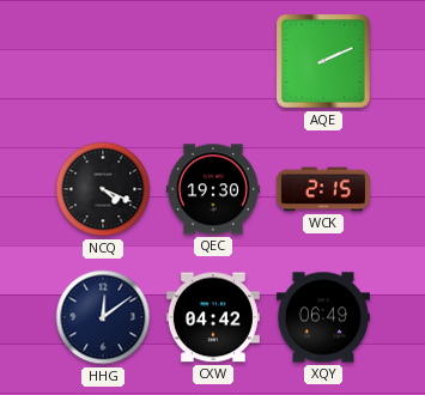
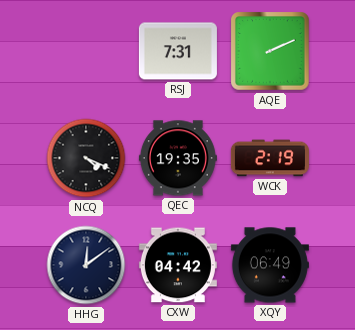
RSJ: none -> 7:31 (178, 51)
QEC: 19:30 -> 19:35 (178, 158)
WCK: 2:15 -> 2:19 (270, 158)
